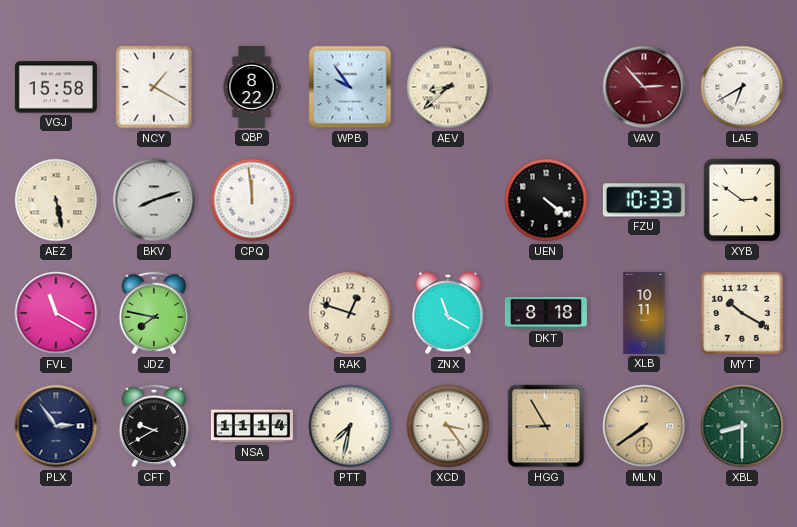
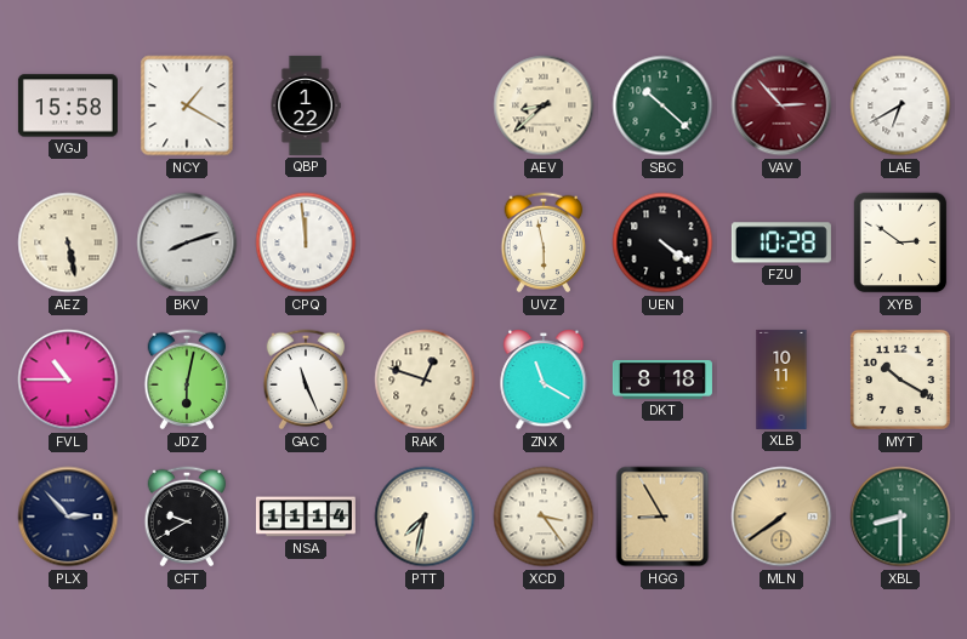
QBP: 8:22 -> 1:22 (306, 105)
WPB: 9:54 -> none (350, 87)
SBC: none -> 10:22 (662, 105)
UVZ: none -> 5:58 (544, 243)
FZU: 10:33 -> 10:28 (781, 243)
FVL: 11:20 -> 10:45 (68, 380)
JDZ: 7:47 -> 6:02 (187, 380)
GAC: none -> 11:26 (306, 380)
PLX: 2:54 -> 2:53 (68, 517)
